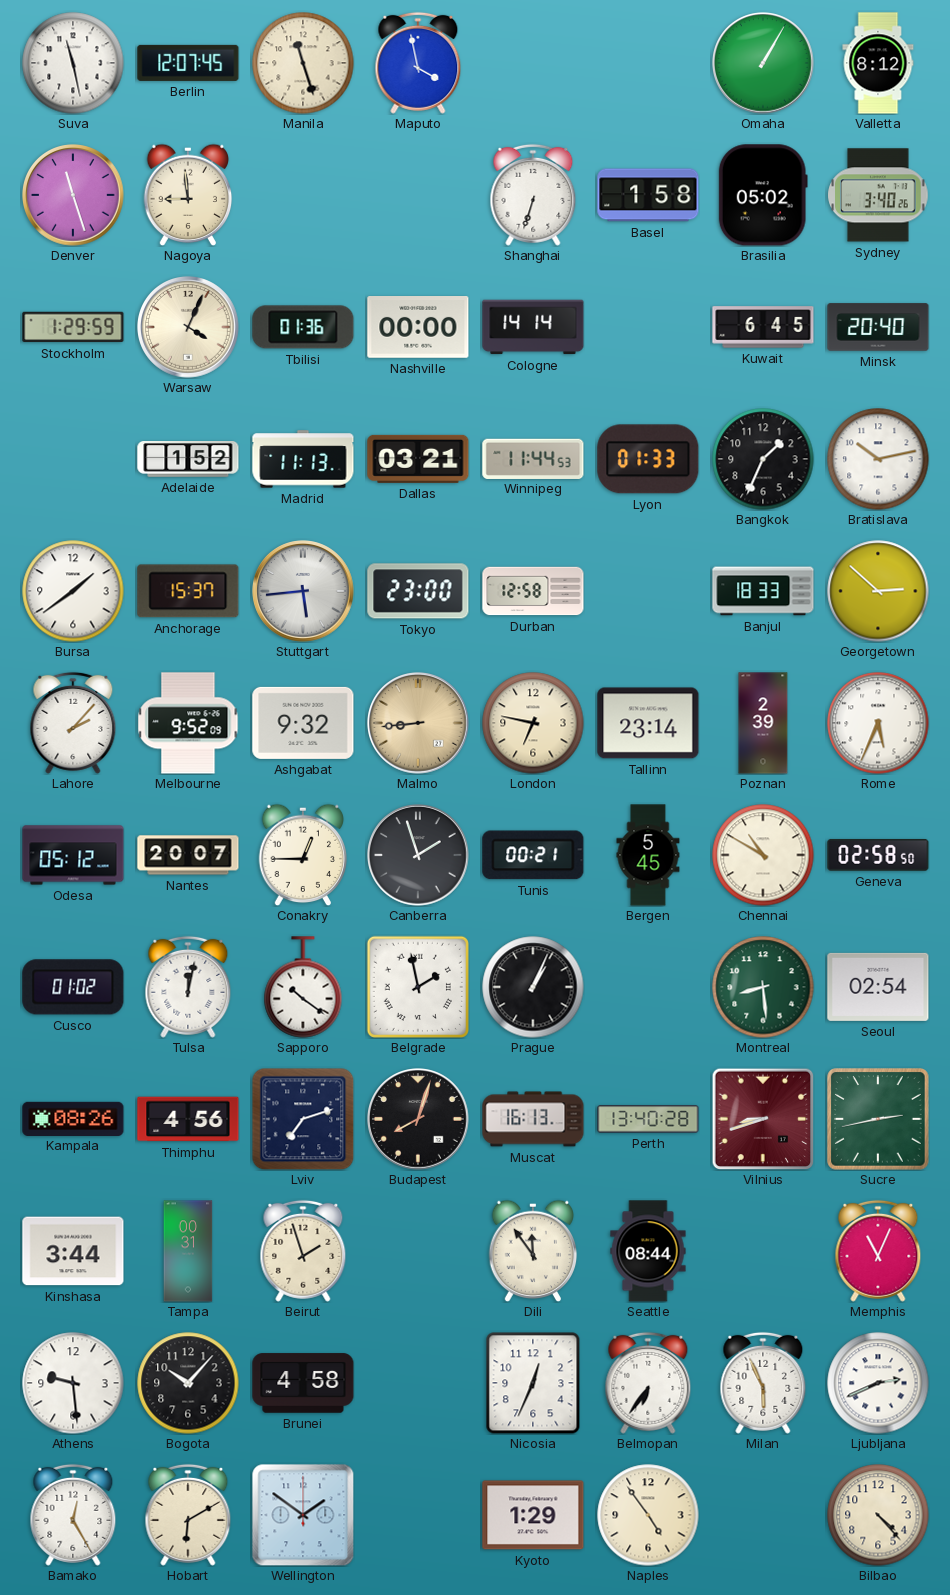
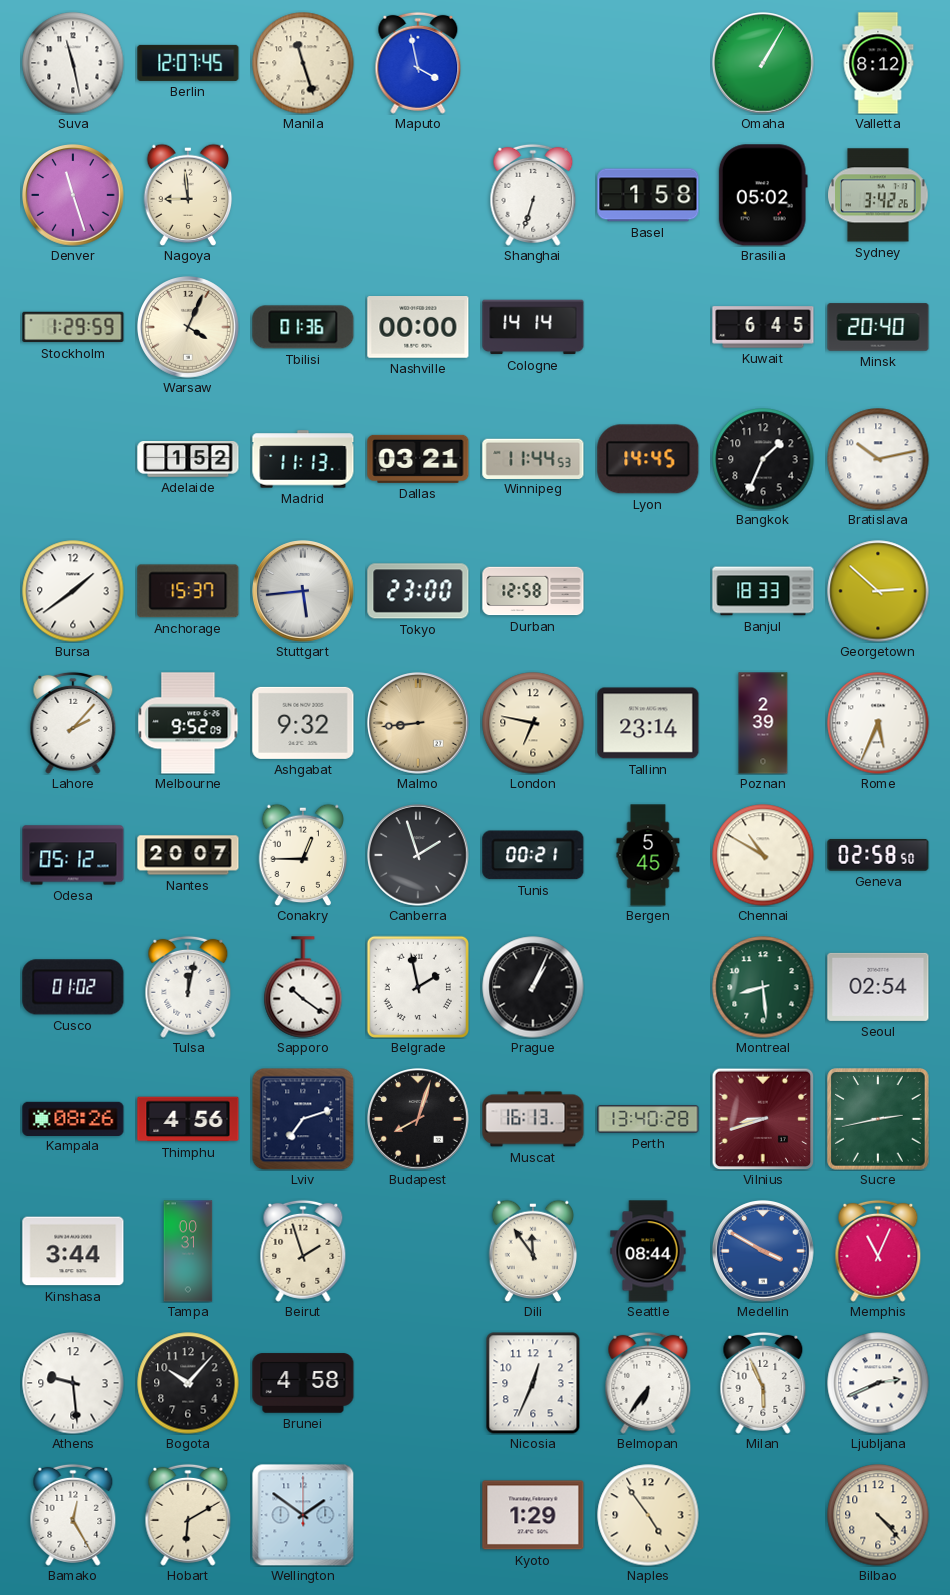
Sydney: 3:40 -> 3:42 (878, 195)
Lyon: 01:33 -> 14:45 (648, 459)
Medellin: none -> 3:50 (763, 1252)
